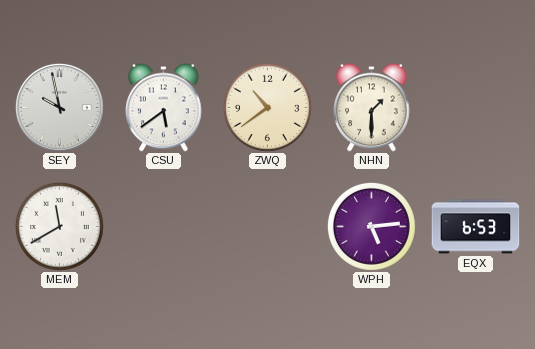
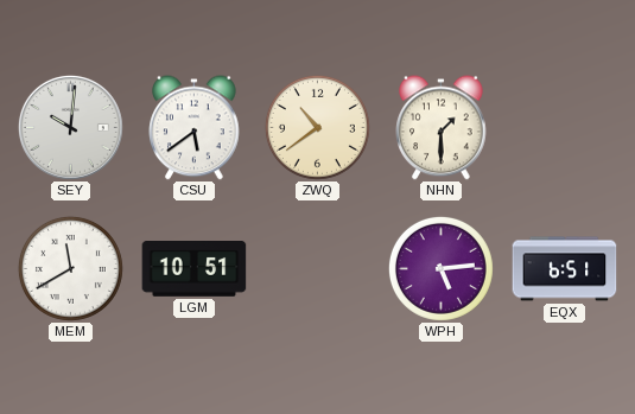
SEY: 9:58 -> 10:01 (70, 127)
LGM: none -> 10:51 (195, 269)
EQX: 6:53 -> 6:51 (565, 269)
